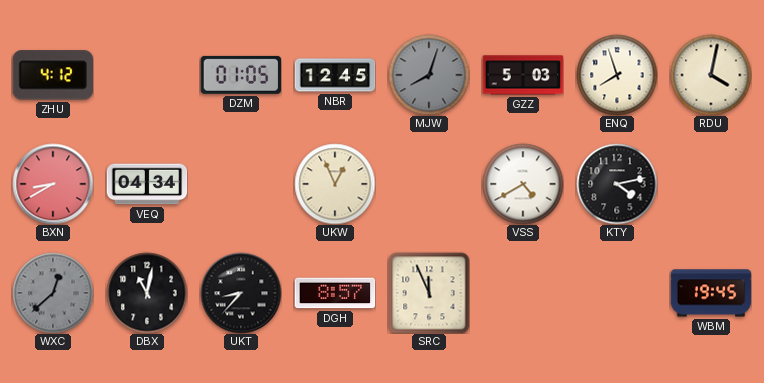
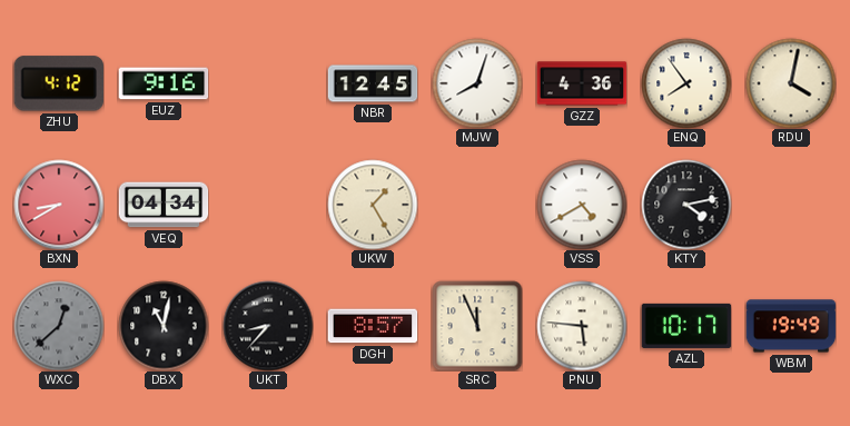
EUZ: none -> 9:16 (164, 83)
DZM: 01:05 -> none (241, 75)
MJW dial: grey -> white (477, 83)
GZZ: 5:03 -> 4:36 (582, 83)
ENQ: 7:57 -> 7:54 (686, 83)
UKW: 12:56 -> 1:25 (373, 205)
PNU: none -> 5:46 (582, 326)
AZL: none -> 10:17 (686, 326)
WBM: 19:45 -> 19:49 (791, 326)
